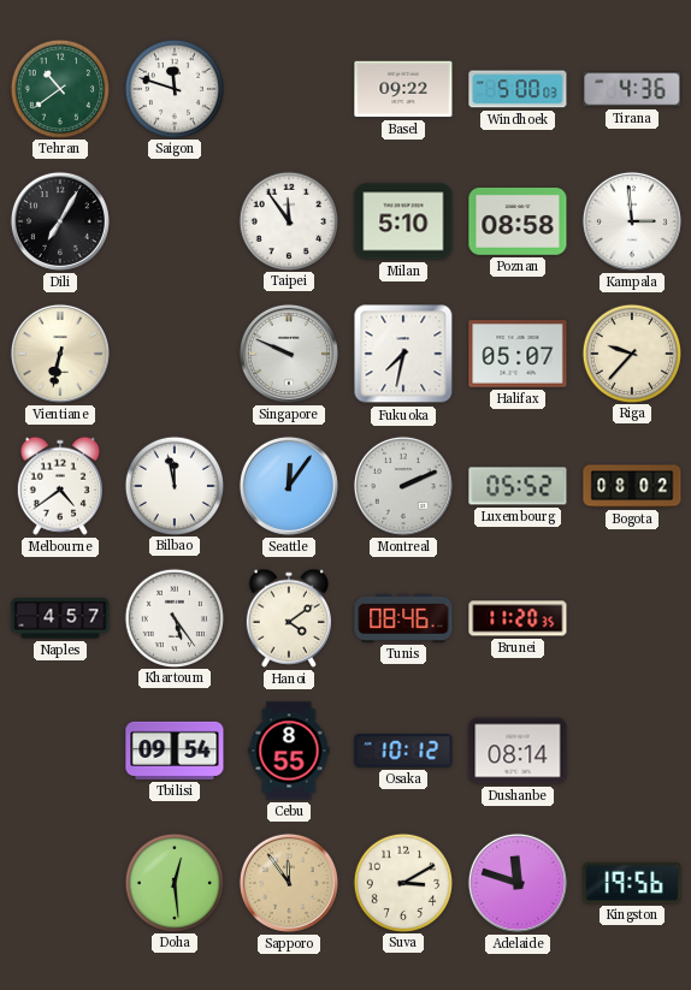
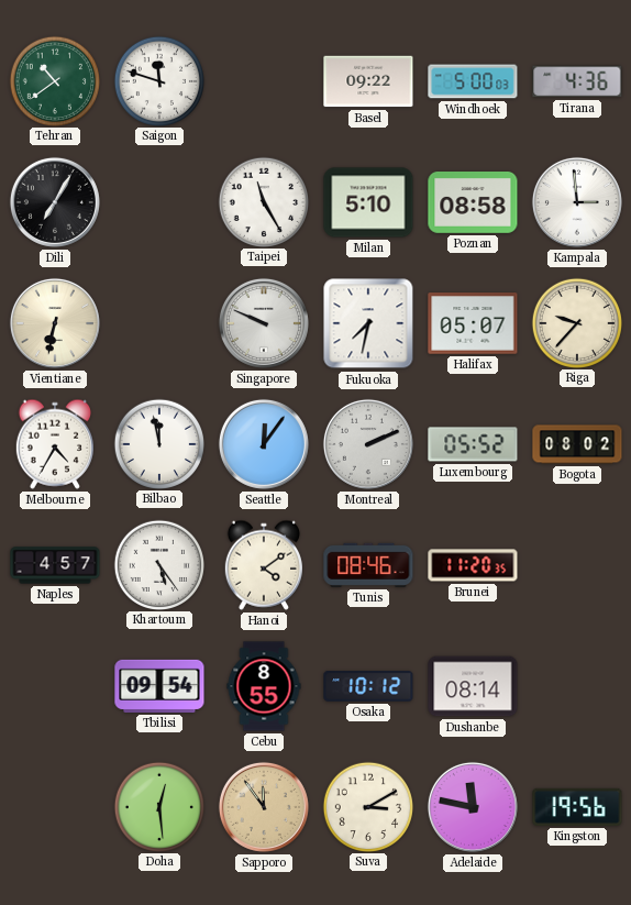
Taipei: 11:54 -> 11:25 (263, 201)
Melbourne: 4:39 -> 4:35 (54, 444)
Adelaide: 11:48 -> 11:47 (473, 807)
